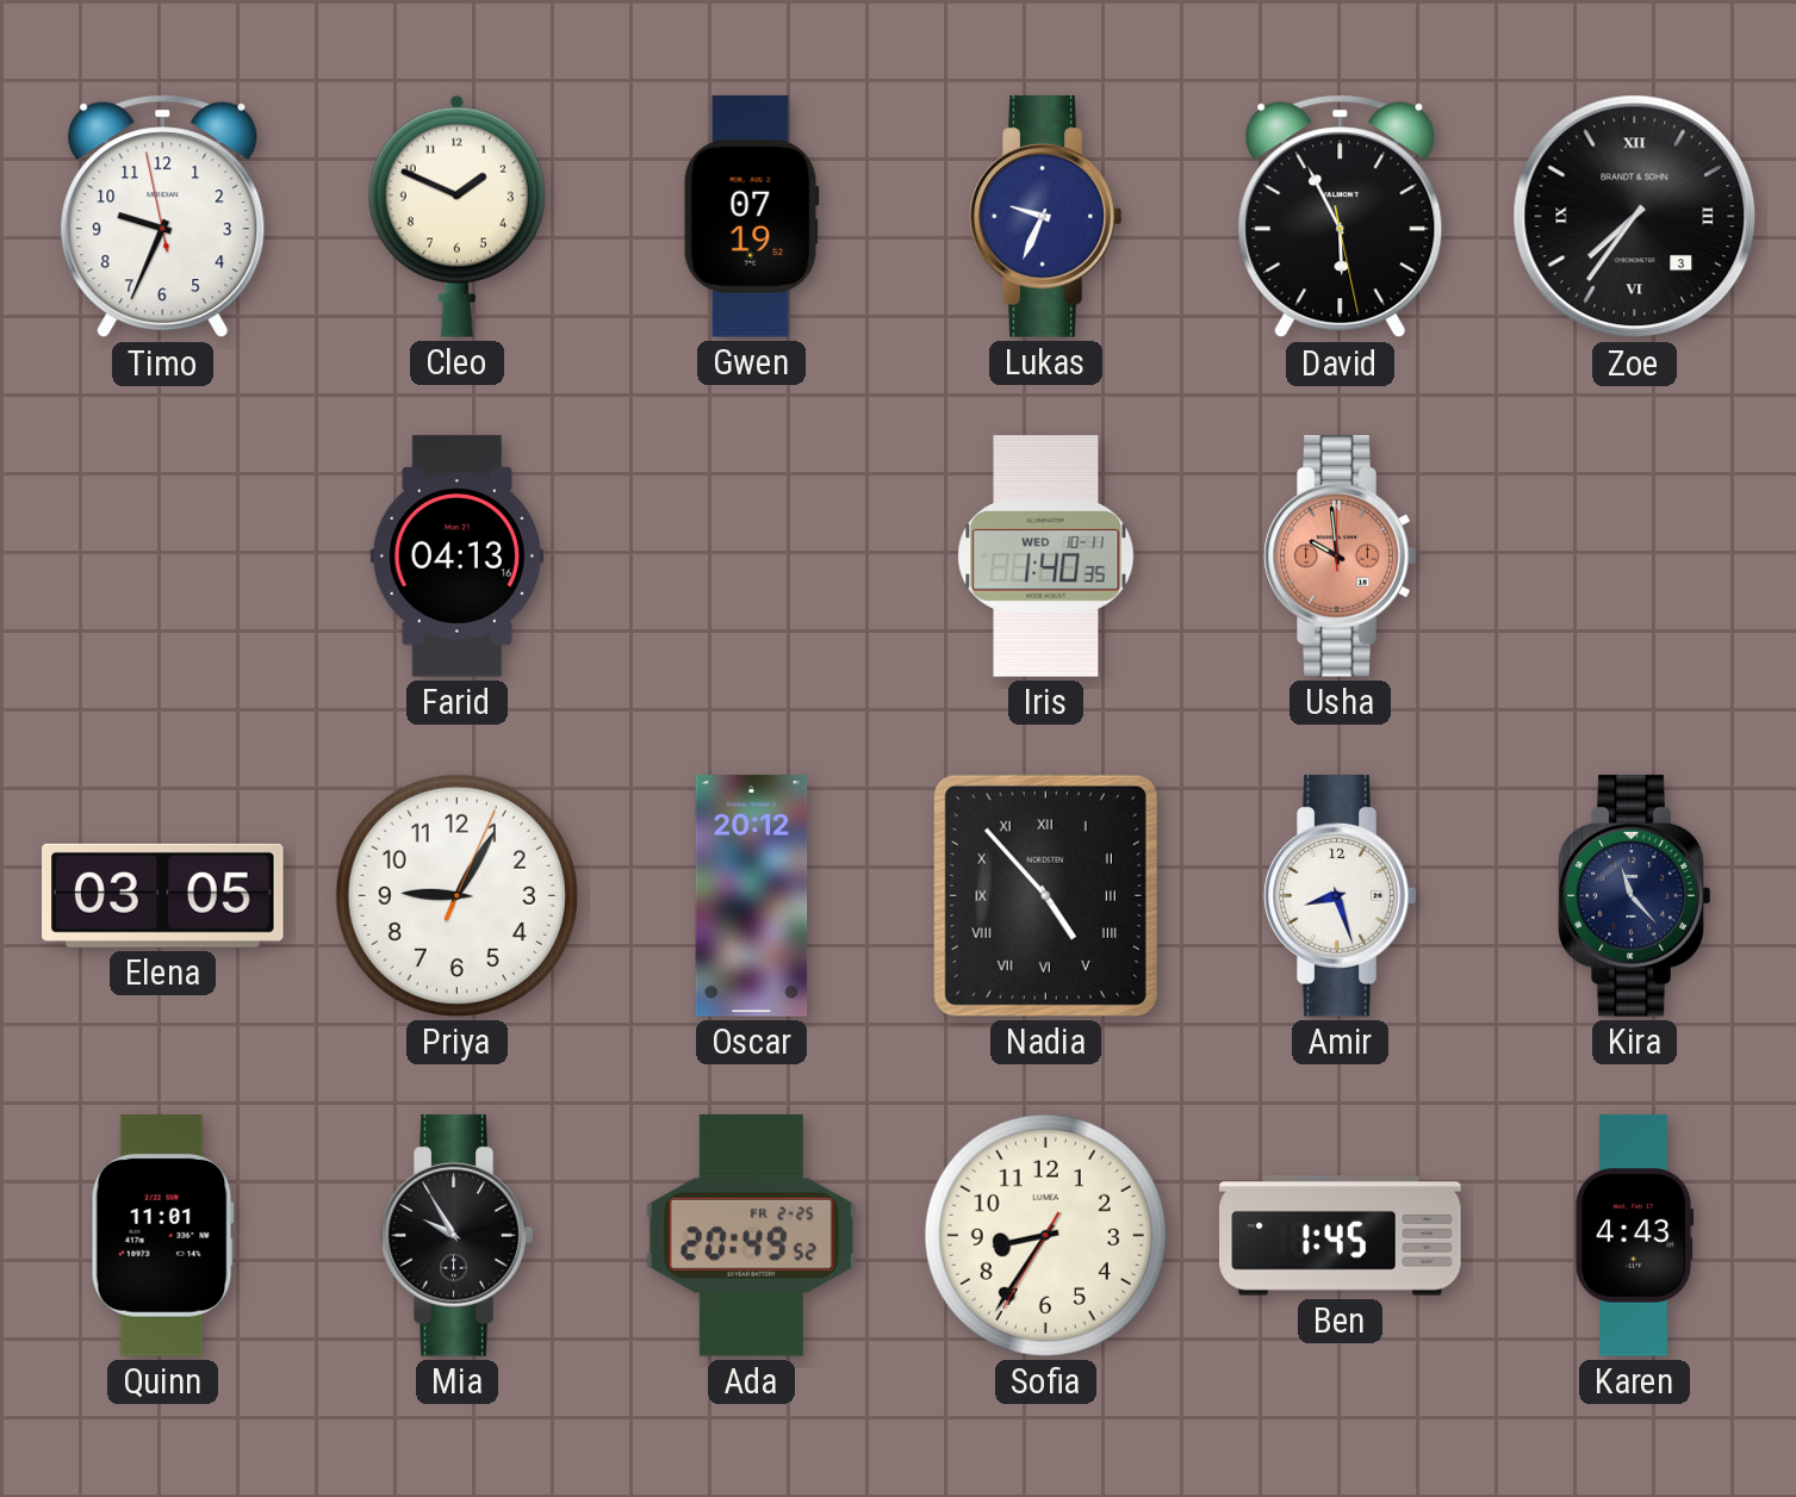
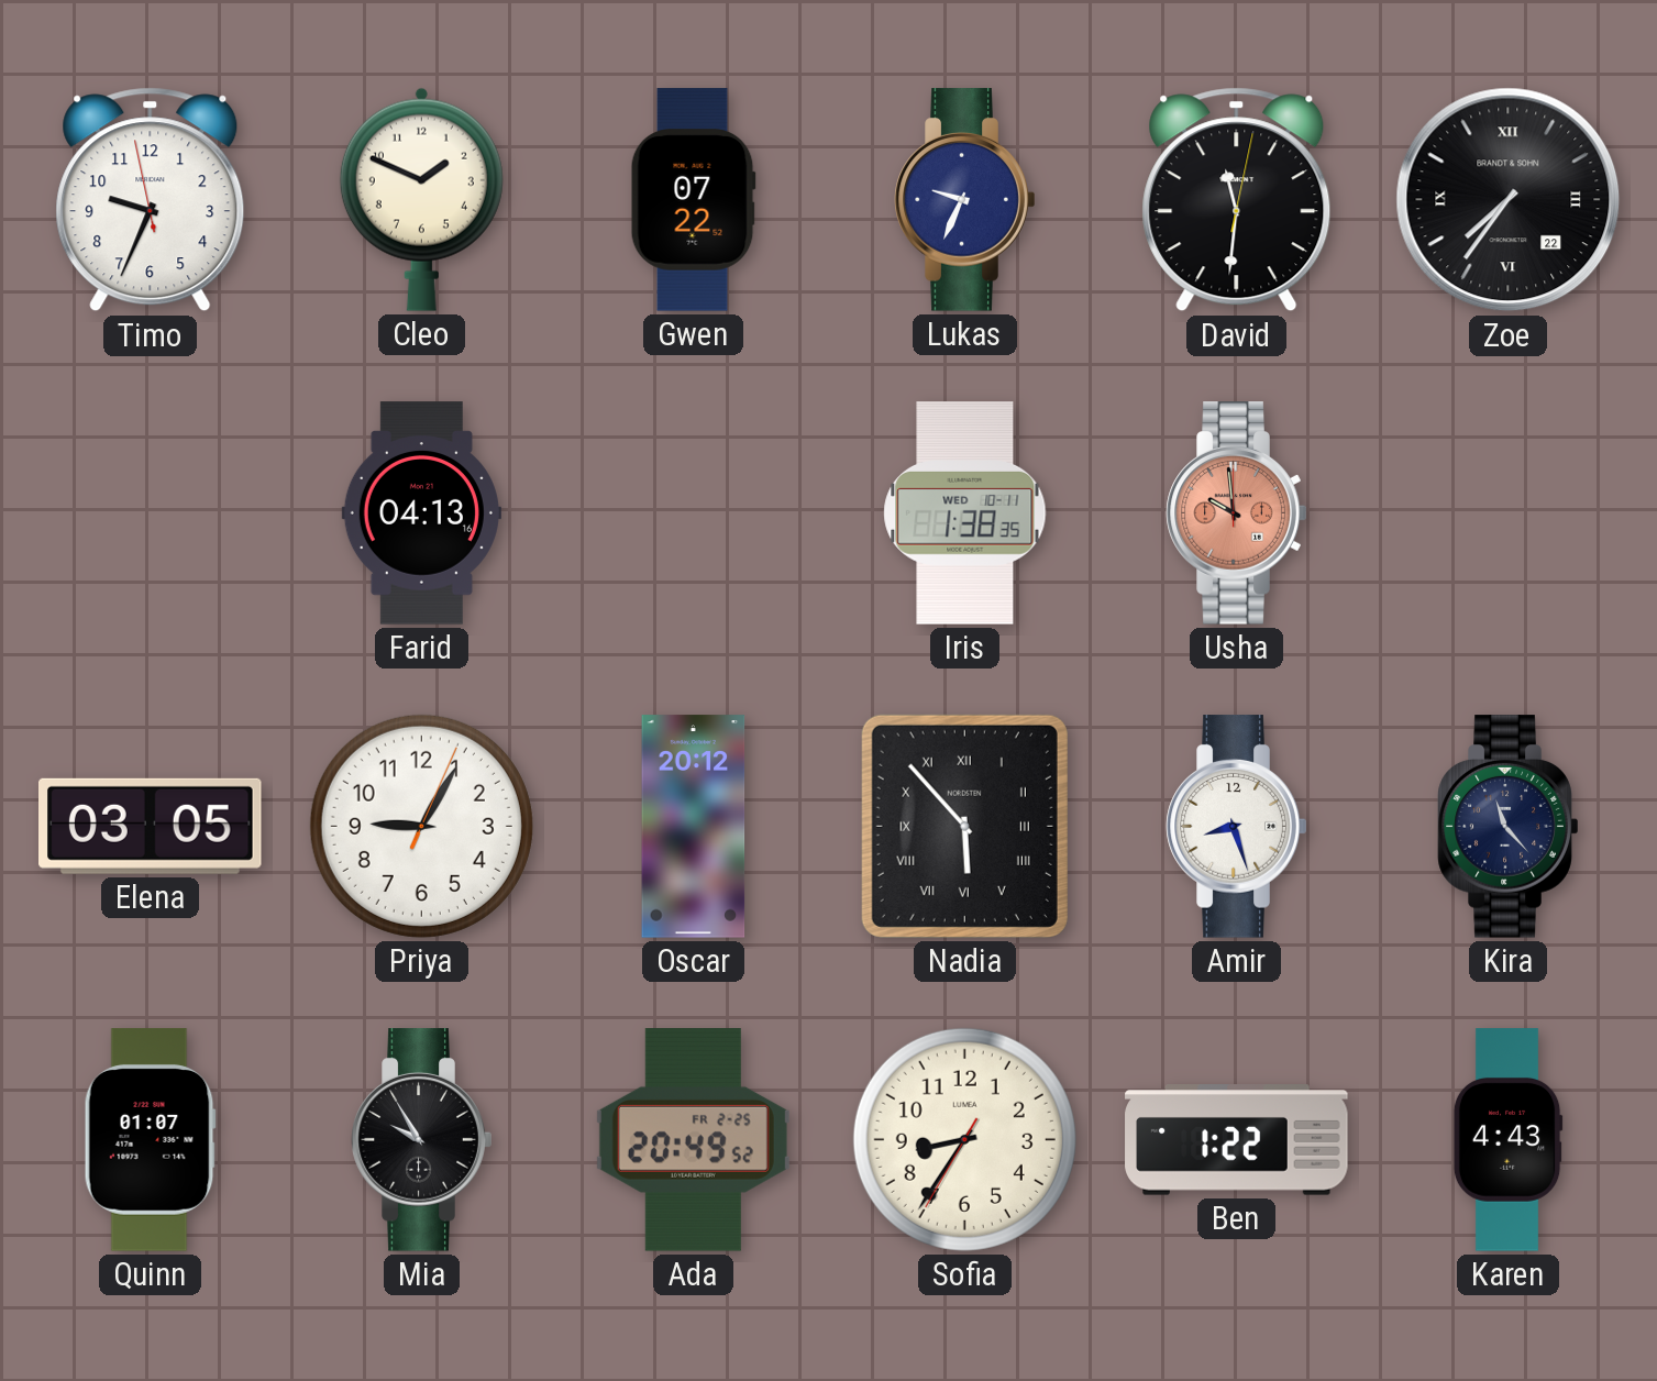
Gwen: 07:19 -> 07:22 (693, 200)
David: 5:55 -> 11:31 (1237, 200)
Zoe date: 3 -> 22 (1509, 200)
Iris: 1:40 -> 1:38 (965, 513)
Nadia: 4:53 -> 5:53 (964, 826)
Quinn: 11:01 -> 01:07 (150, 1140)
Ben: 1:45 -> 1:22 (1237, 1140)
